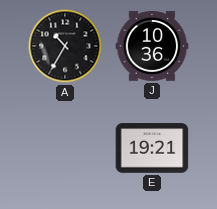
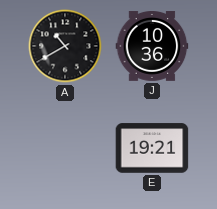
A: 10:35 -> 10:40 (65, 46)
